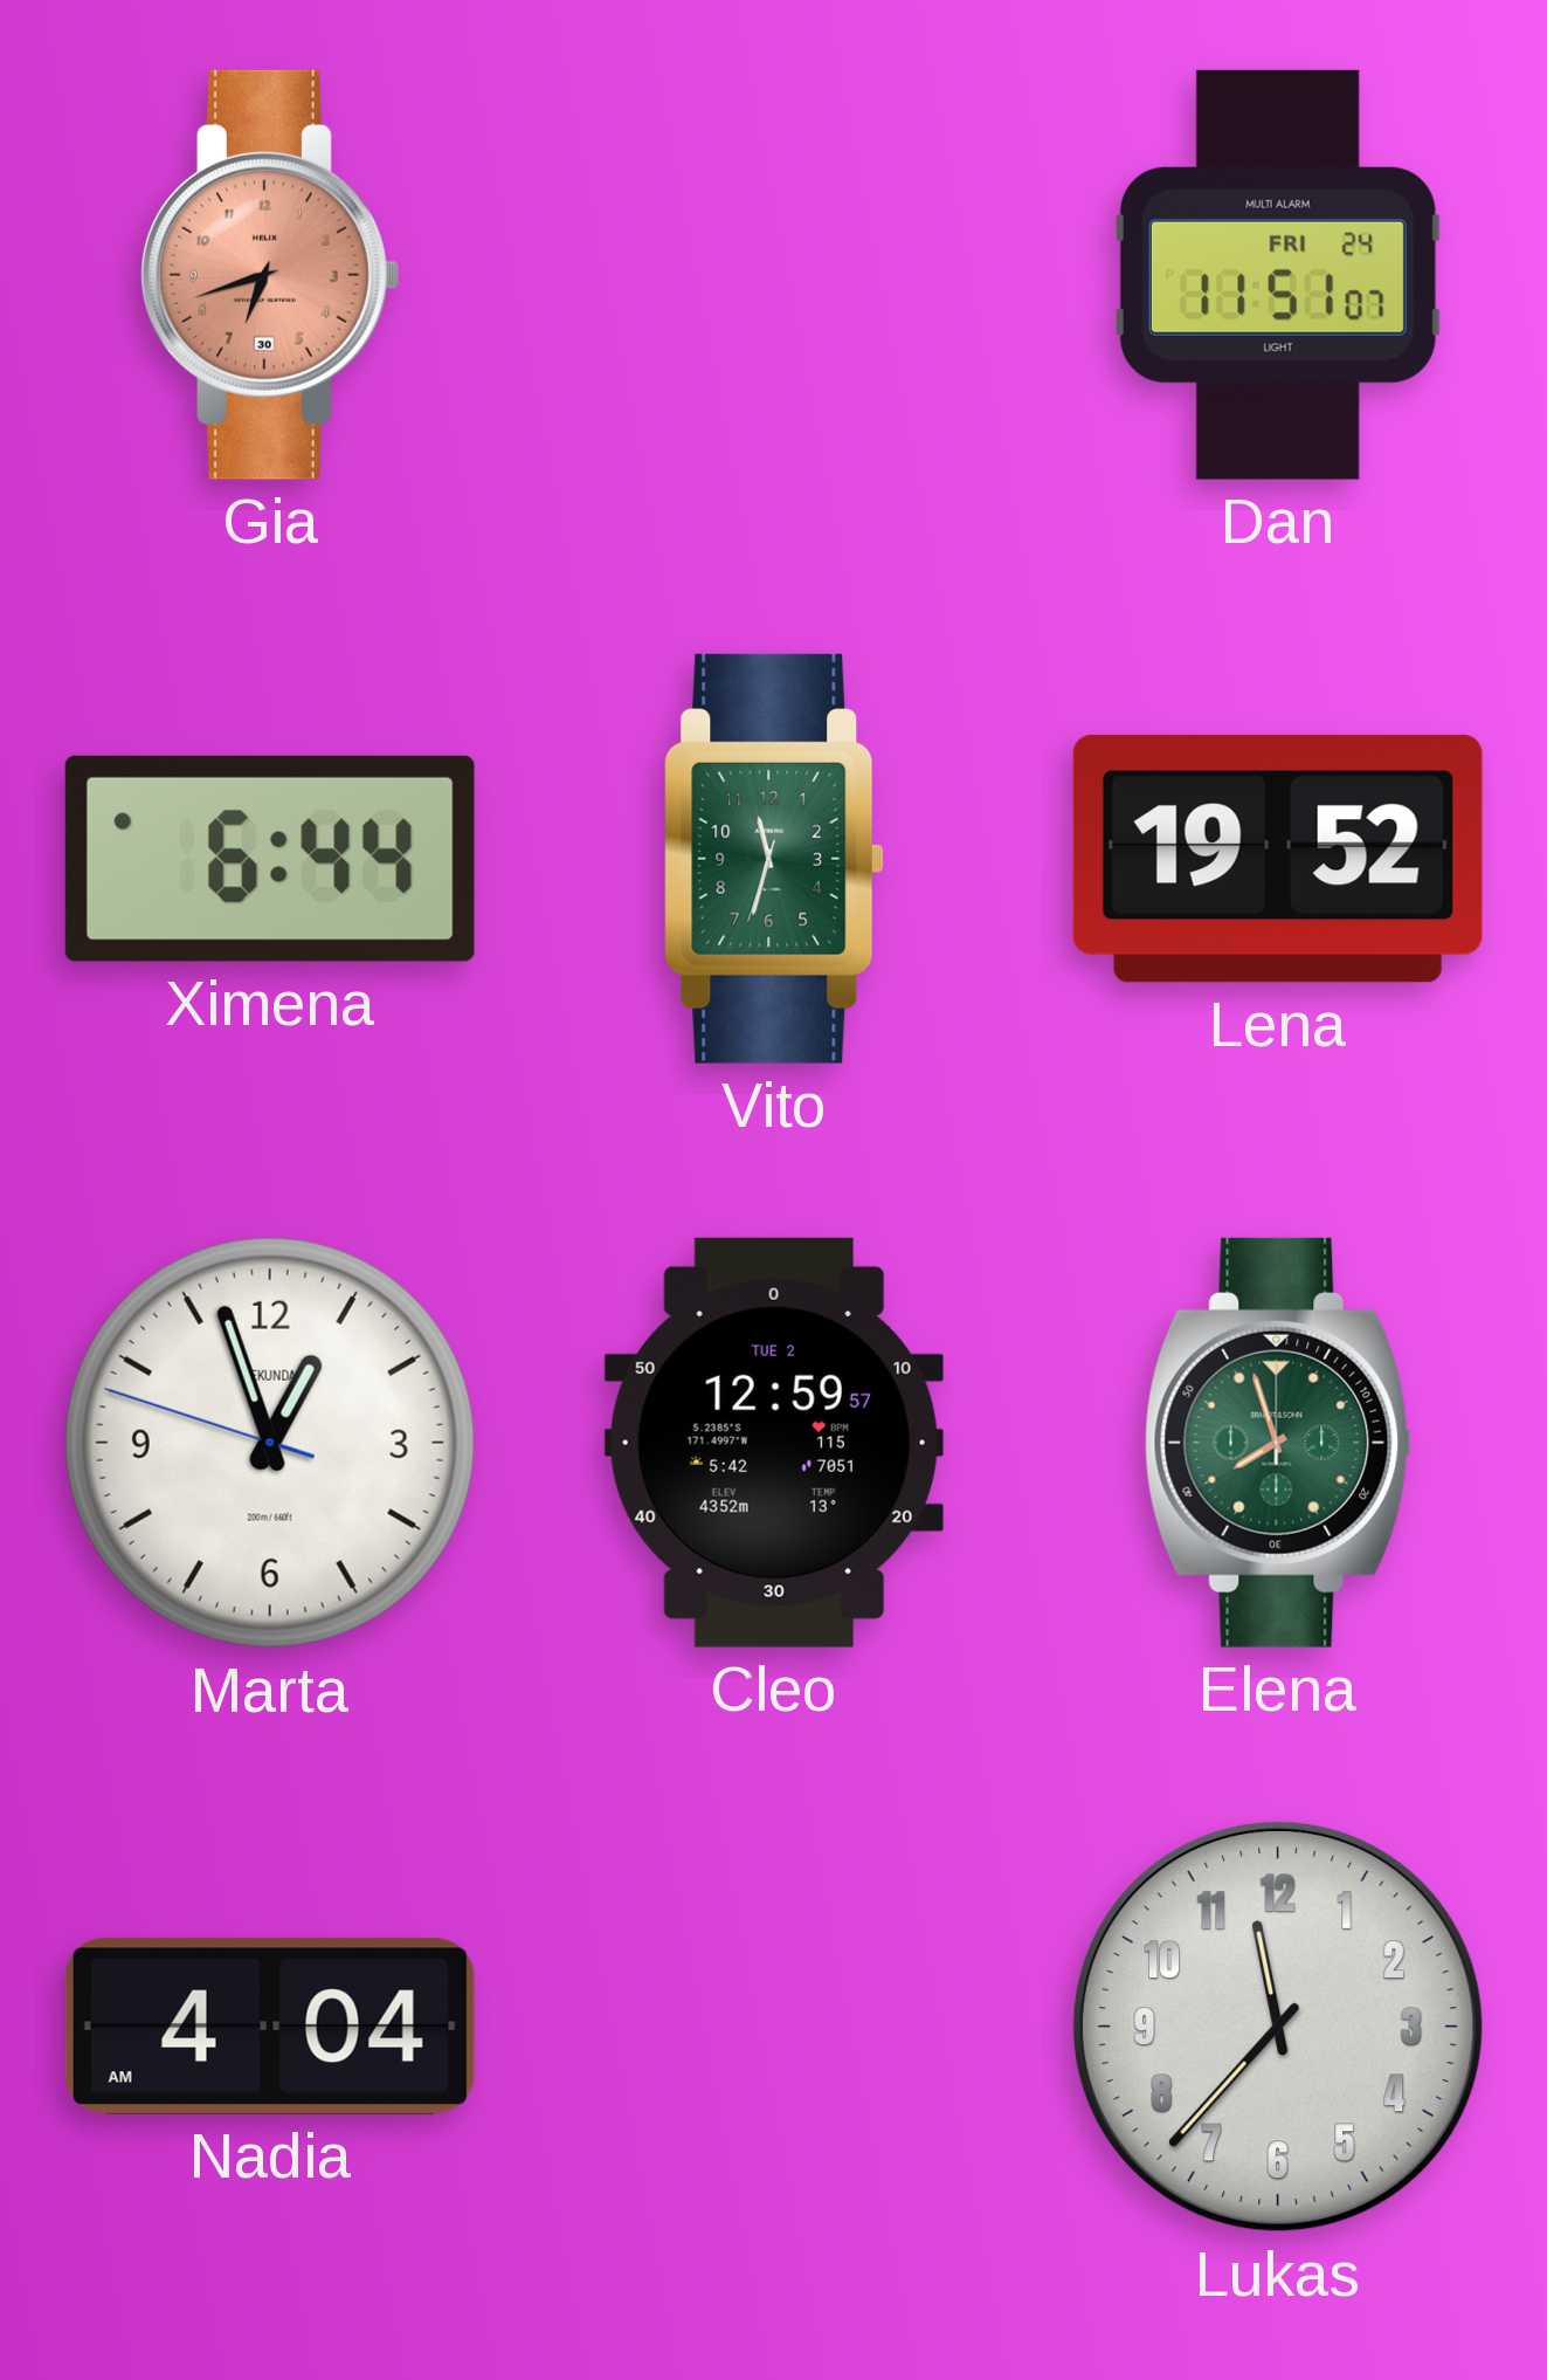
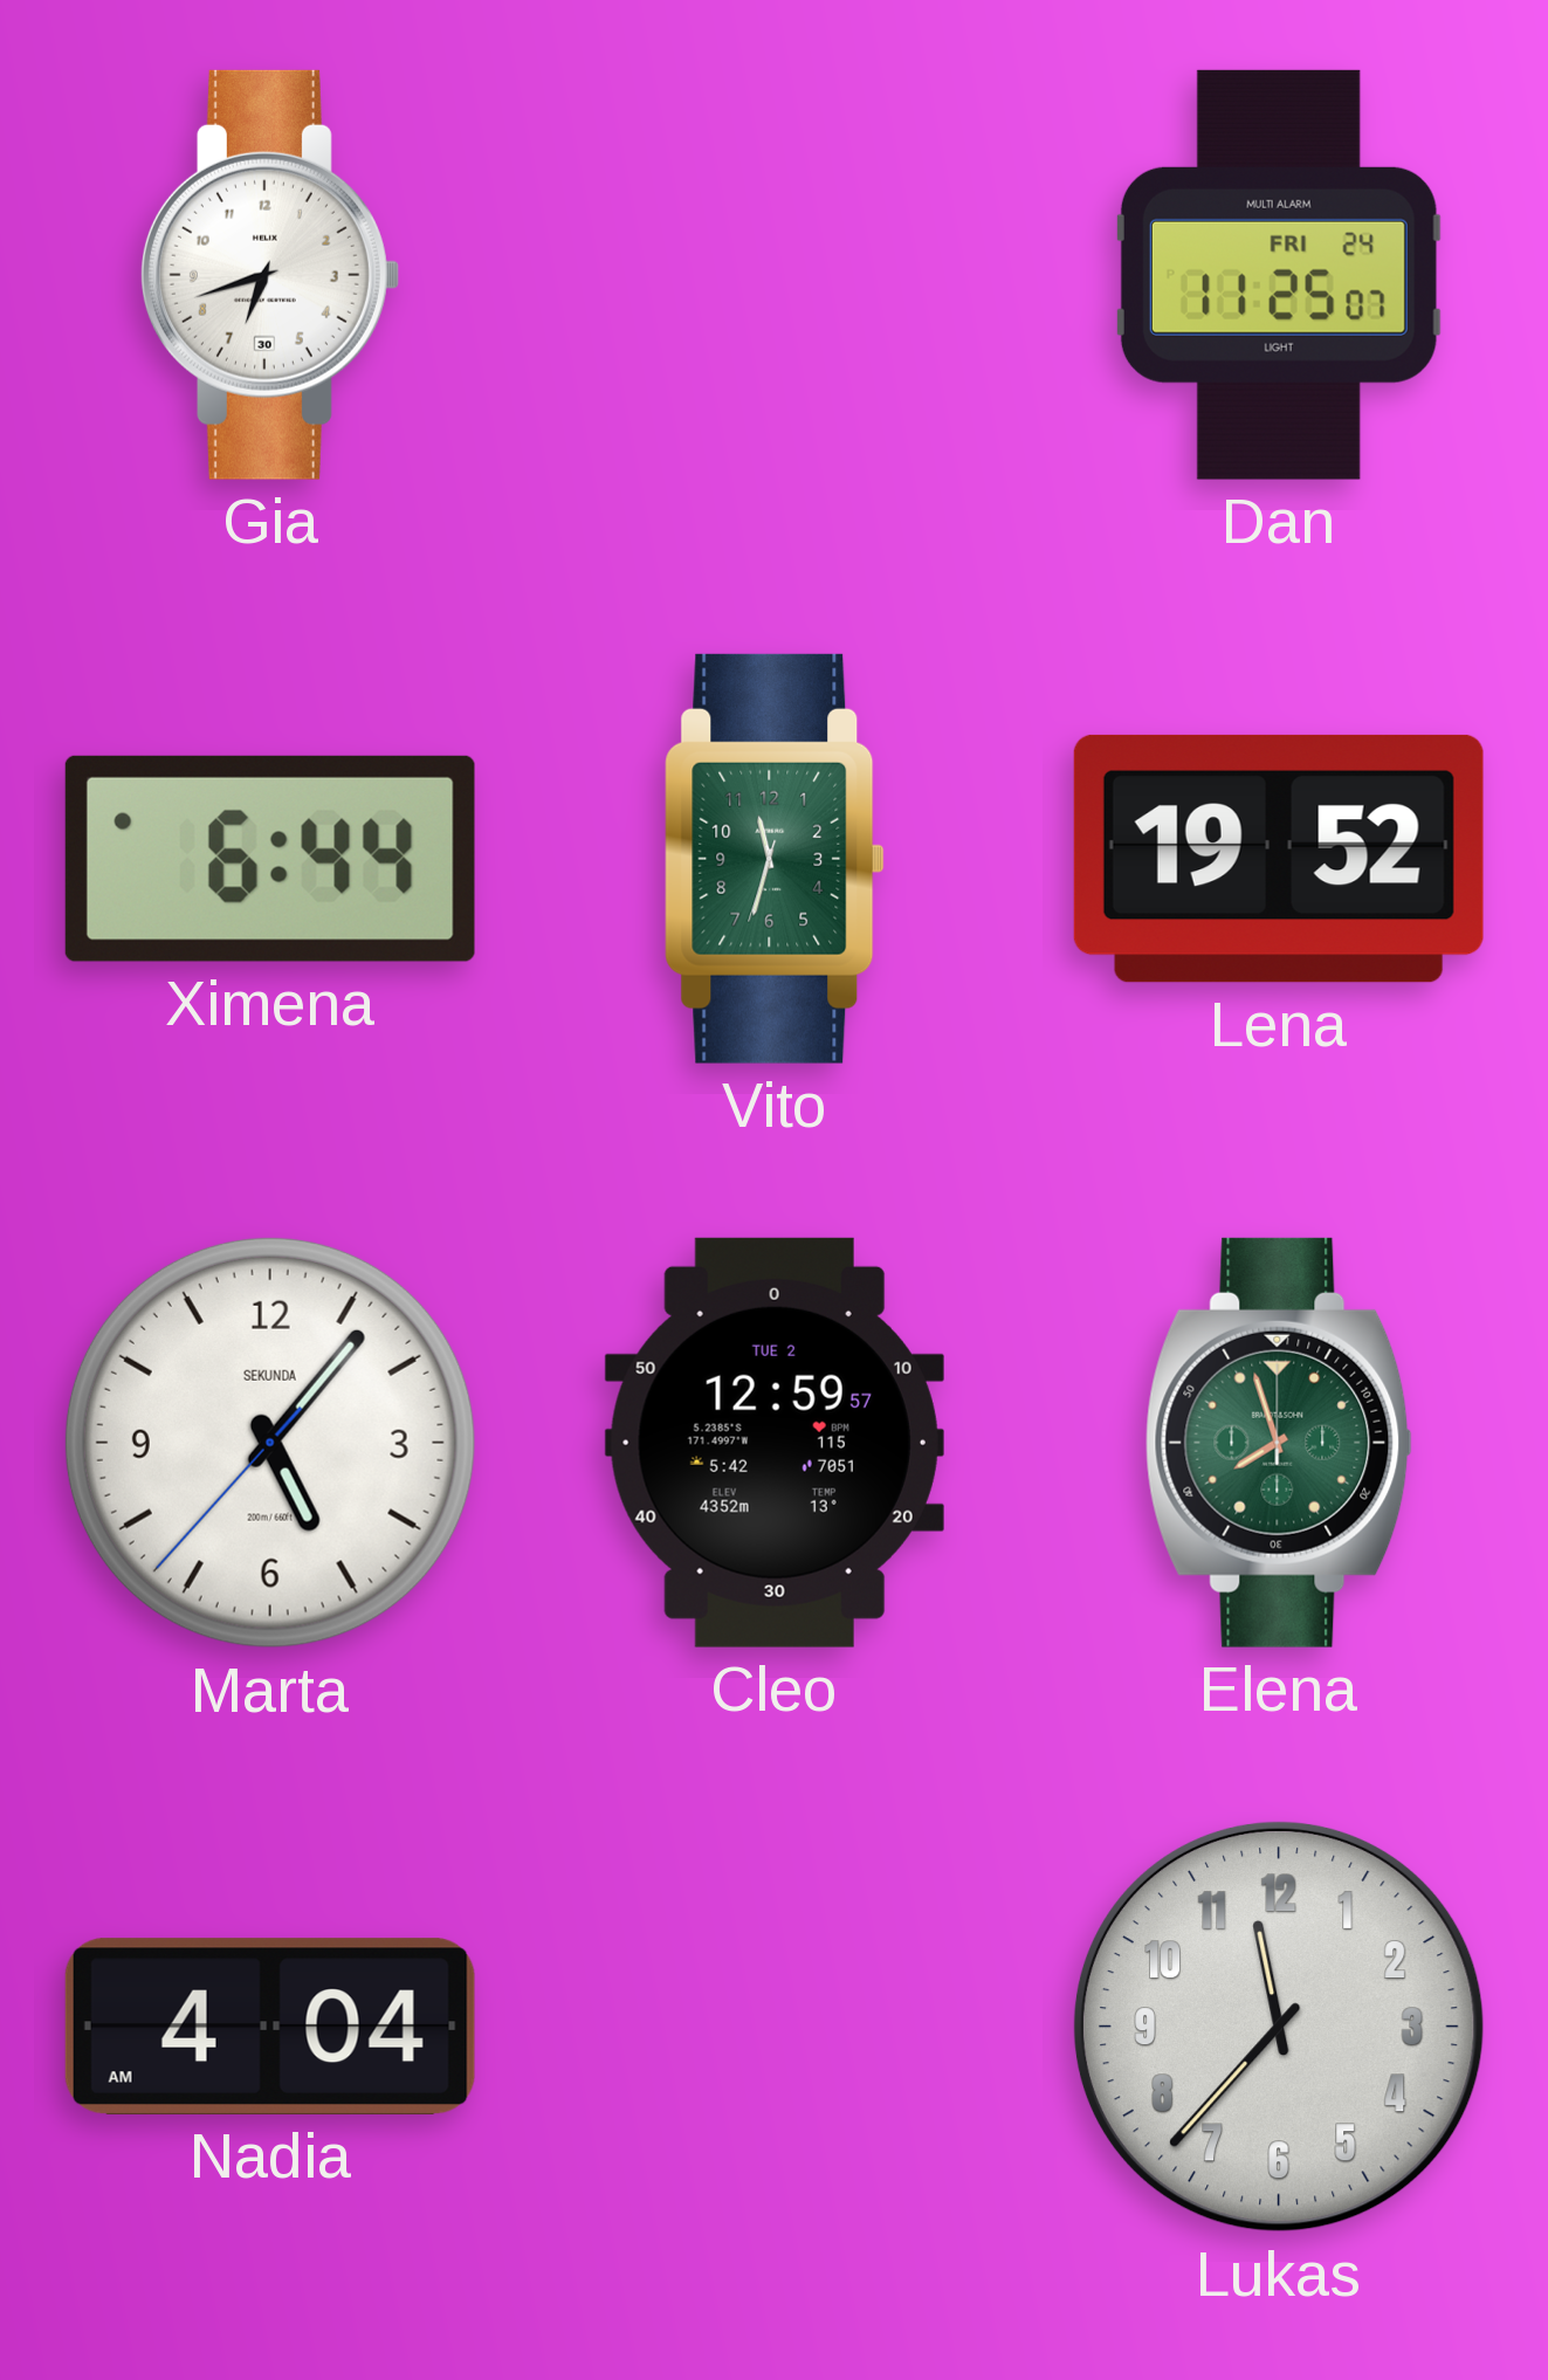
Gia dial: salmon -> white (269, 275)
Dan: 11:51 -> 11:25 (1279, 275)
Marta: 12:56 -> 5:06 (270, 1443)
